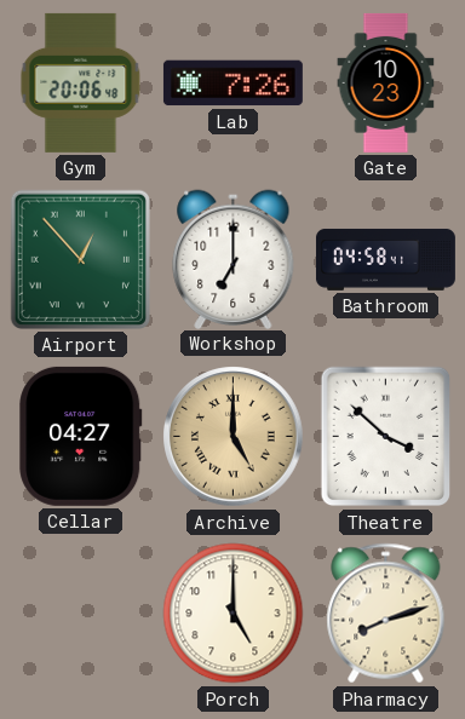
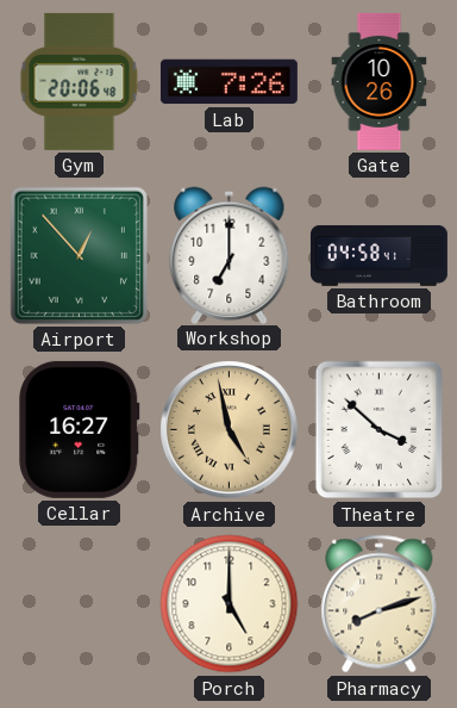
Gate: 10:23 -> 10:26 (380, 81)
Cellar: 04:27 -> 16:27 (80, 429)
Archive: 5:00 -> 4:58 (230, 430)
